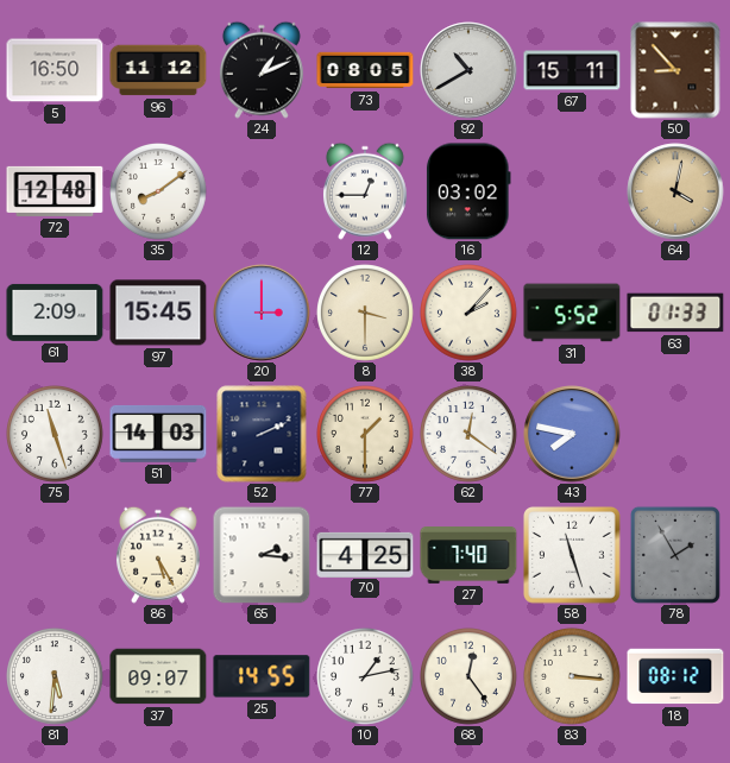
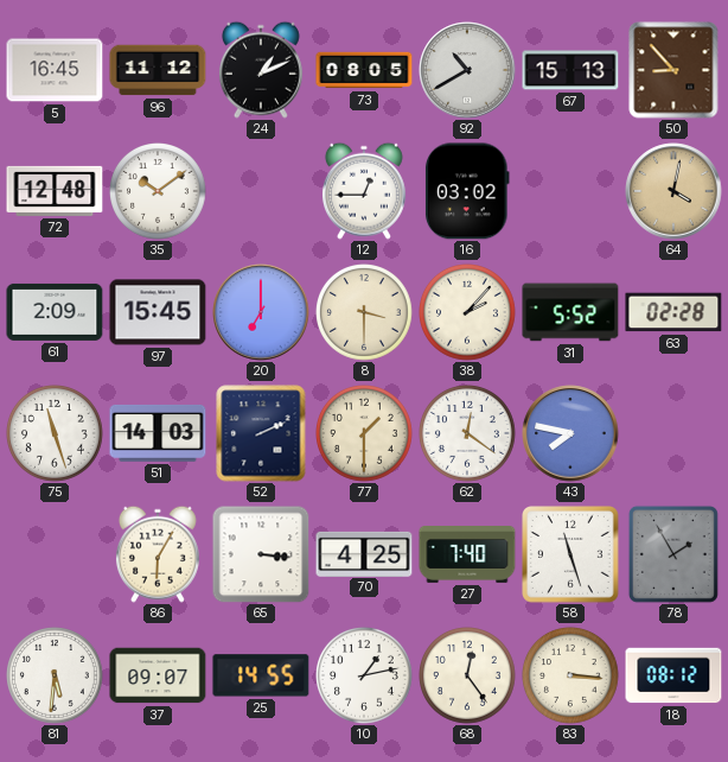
5: 16:50 -> 16:45 (55, 70)
67: 15:11 -> 15:13 (570, 70)
35: 8:09 -> 10:09 (159, 192)
20: 3:00 -> 7:00 (261, 312)
63: 01:33 -> 02:28 (673, 312)
86: 5:25 -> 6:05 (158, 554)
65: 2:16 -> 3:16 (261, 554)
